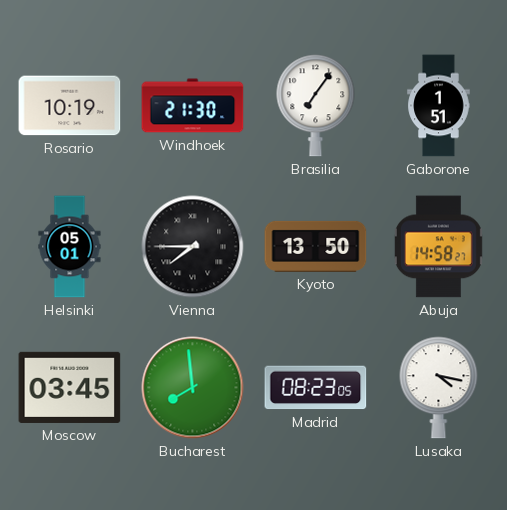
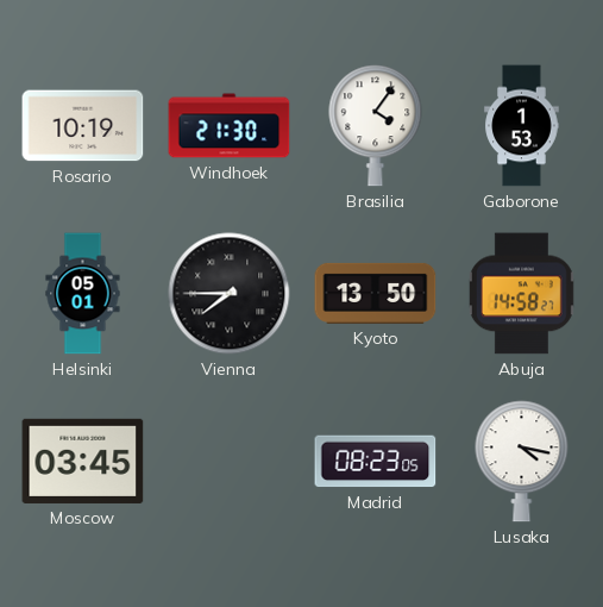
Brasilia: 7:06 -> 4:06 (376, 126)
Gaborone: 1:51 -> 1:53 (522, 126)
Bucharest: 7:59 -> none (193, 388)
